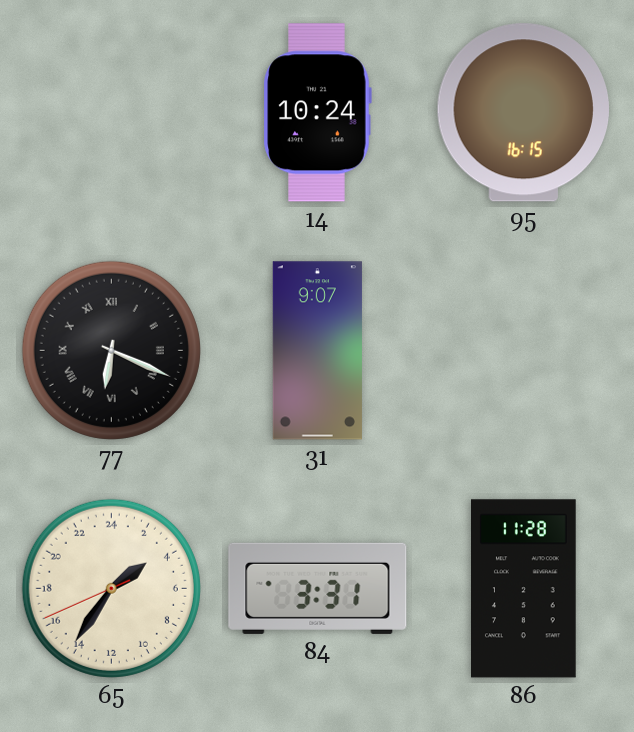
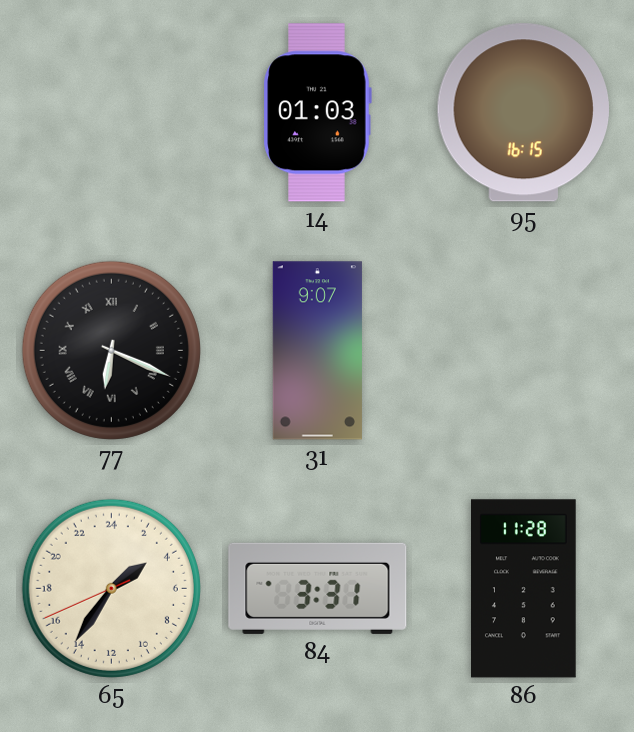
14: 10:24 -> 01:03 (317, 113)
